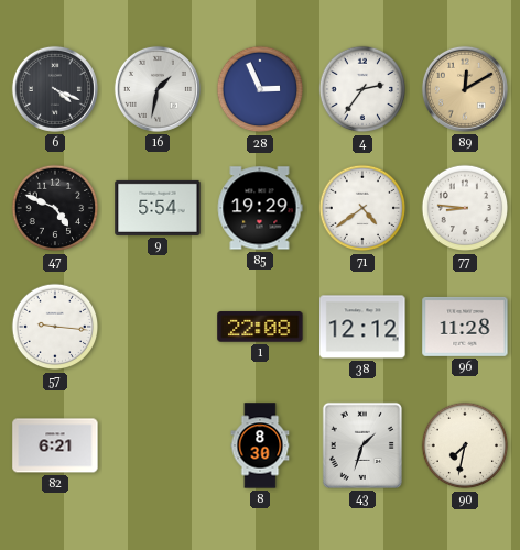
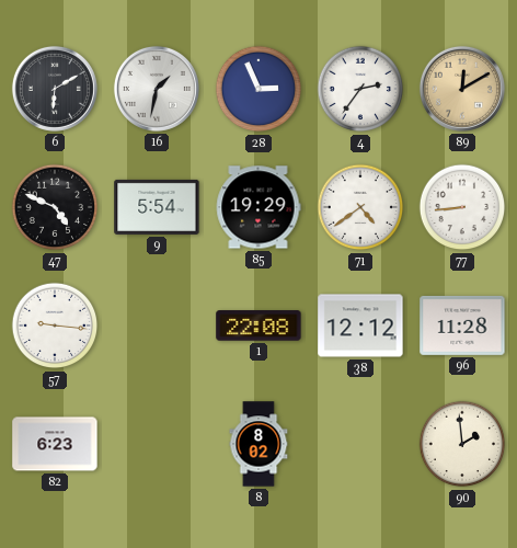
6: 4:19 -> 6:10 (55, 89)
77: 8:46 -> 8:44 (462, 207)
82: 6:21 -> 6:23 (55, 444)
8: 8:30 -> 8:02 (258, 444)
43: 1:33 -> none (362, 446)
90: 7:32 -> 1:59 (462, 444)
